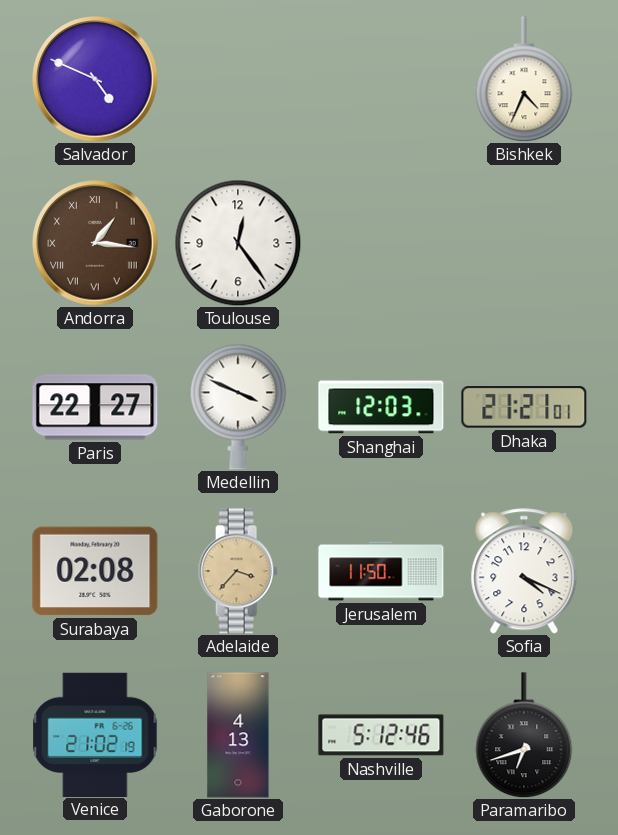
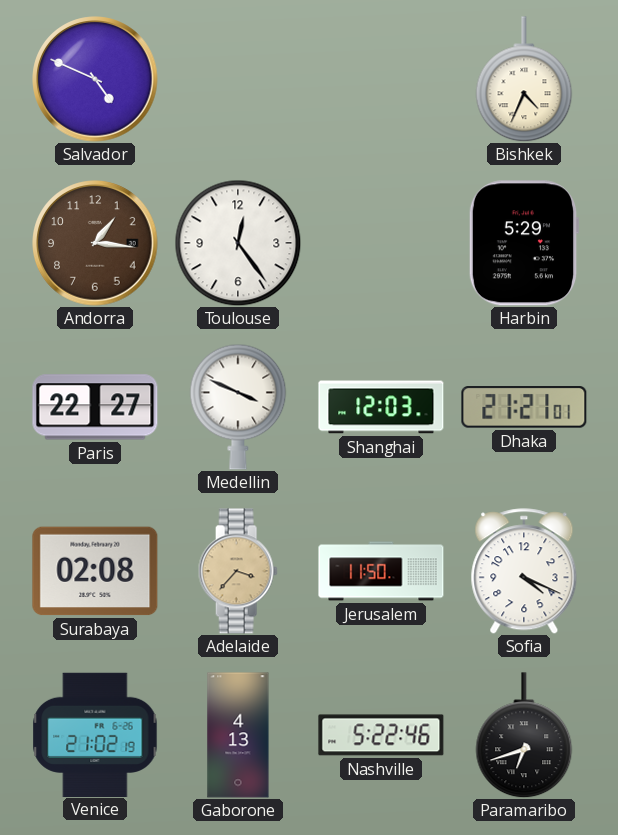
Andorra numerals: Roman -> Arabic (95, 243)
Harbin: none -> 5:29 (524, 243)
Nashville: 5:12 -> 5:22 (381, 735)
